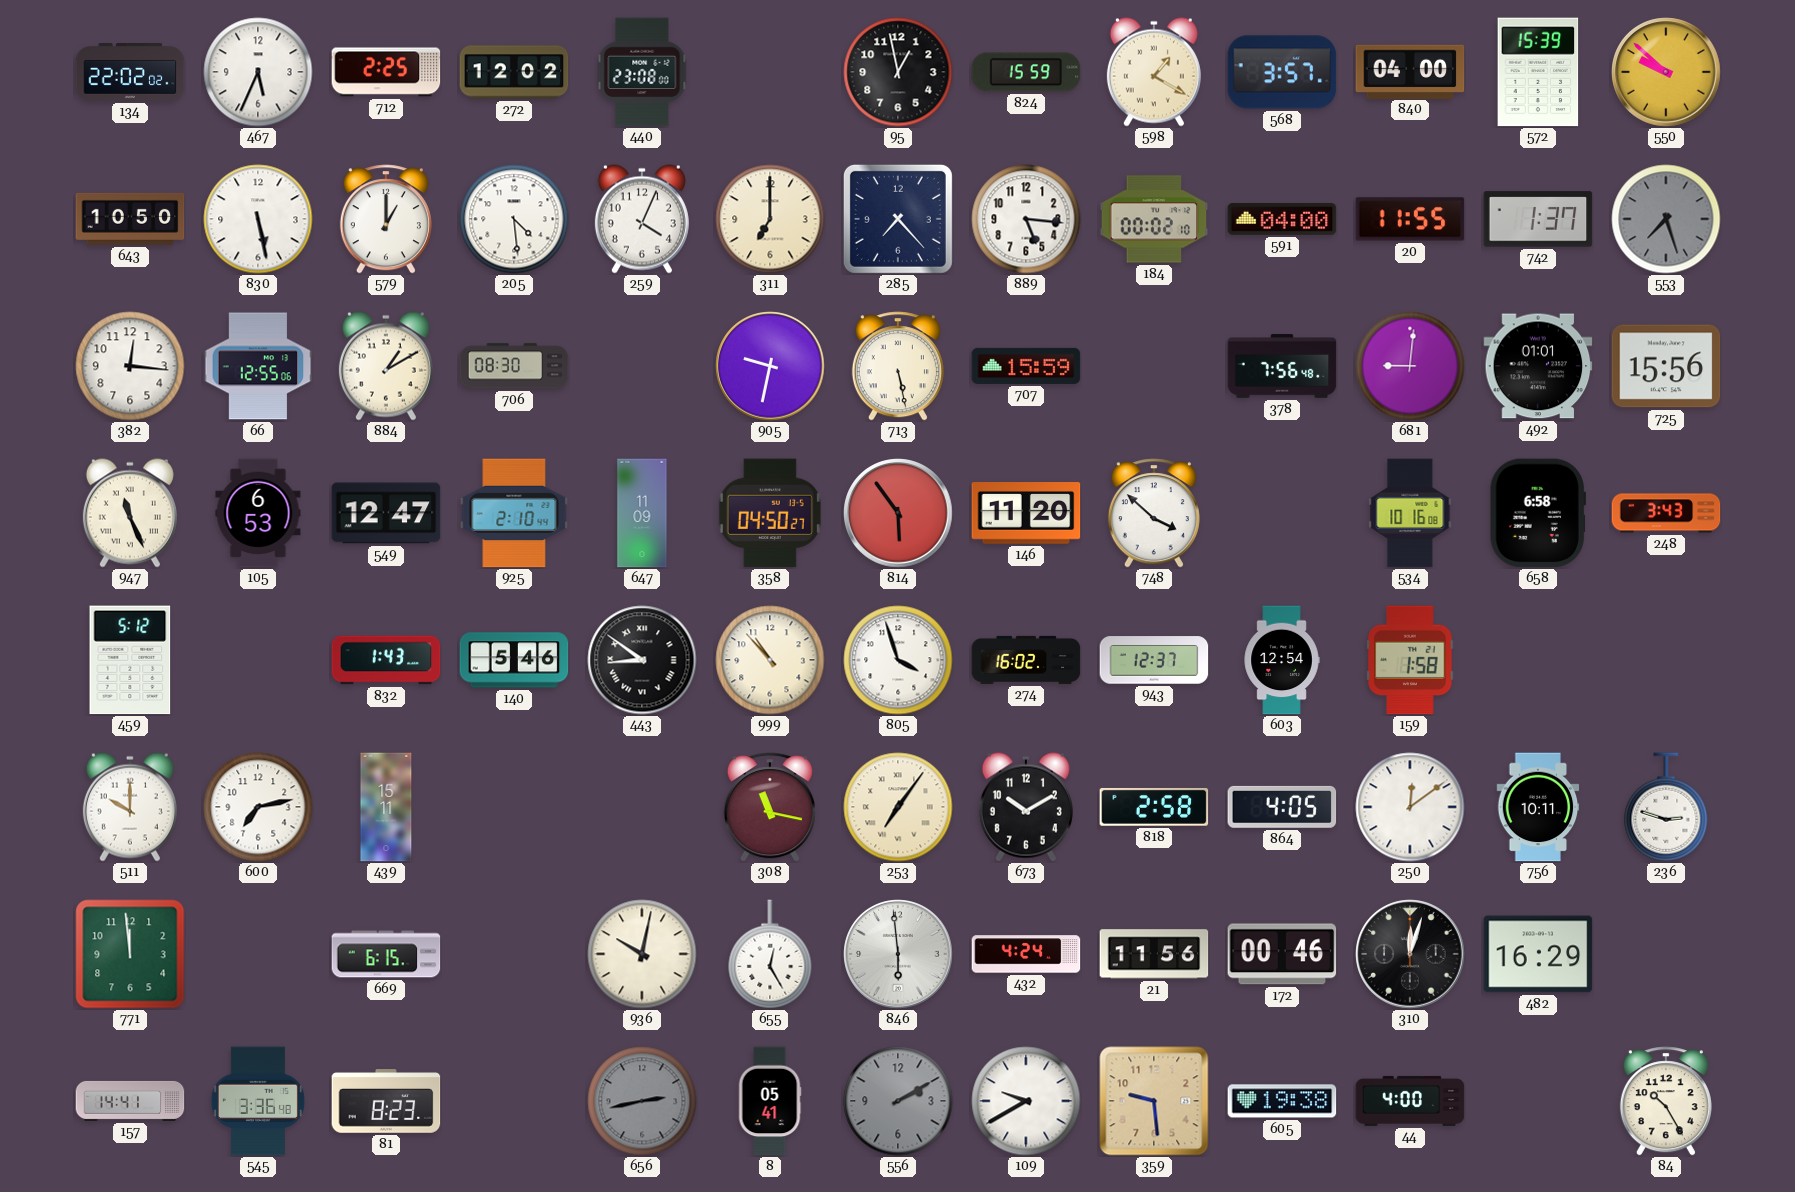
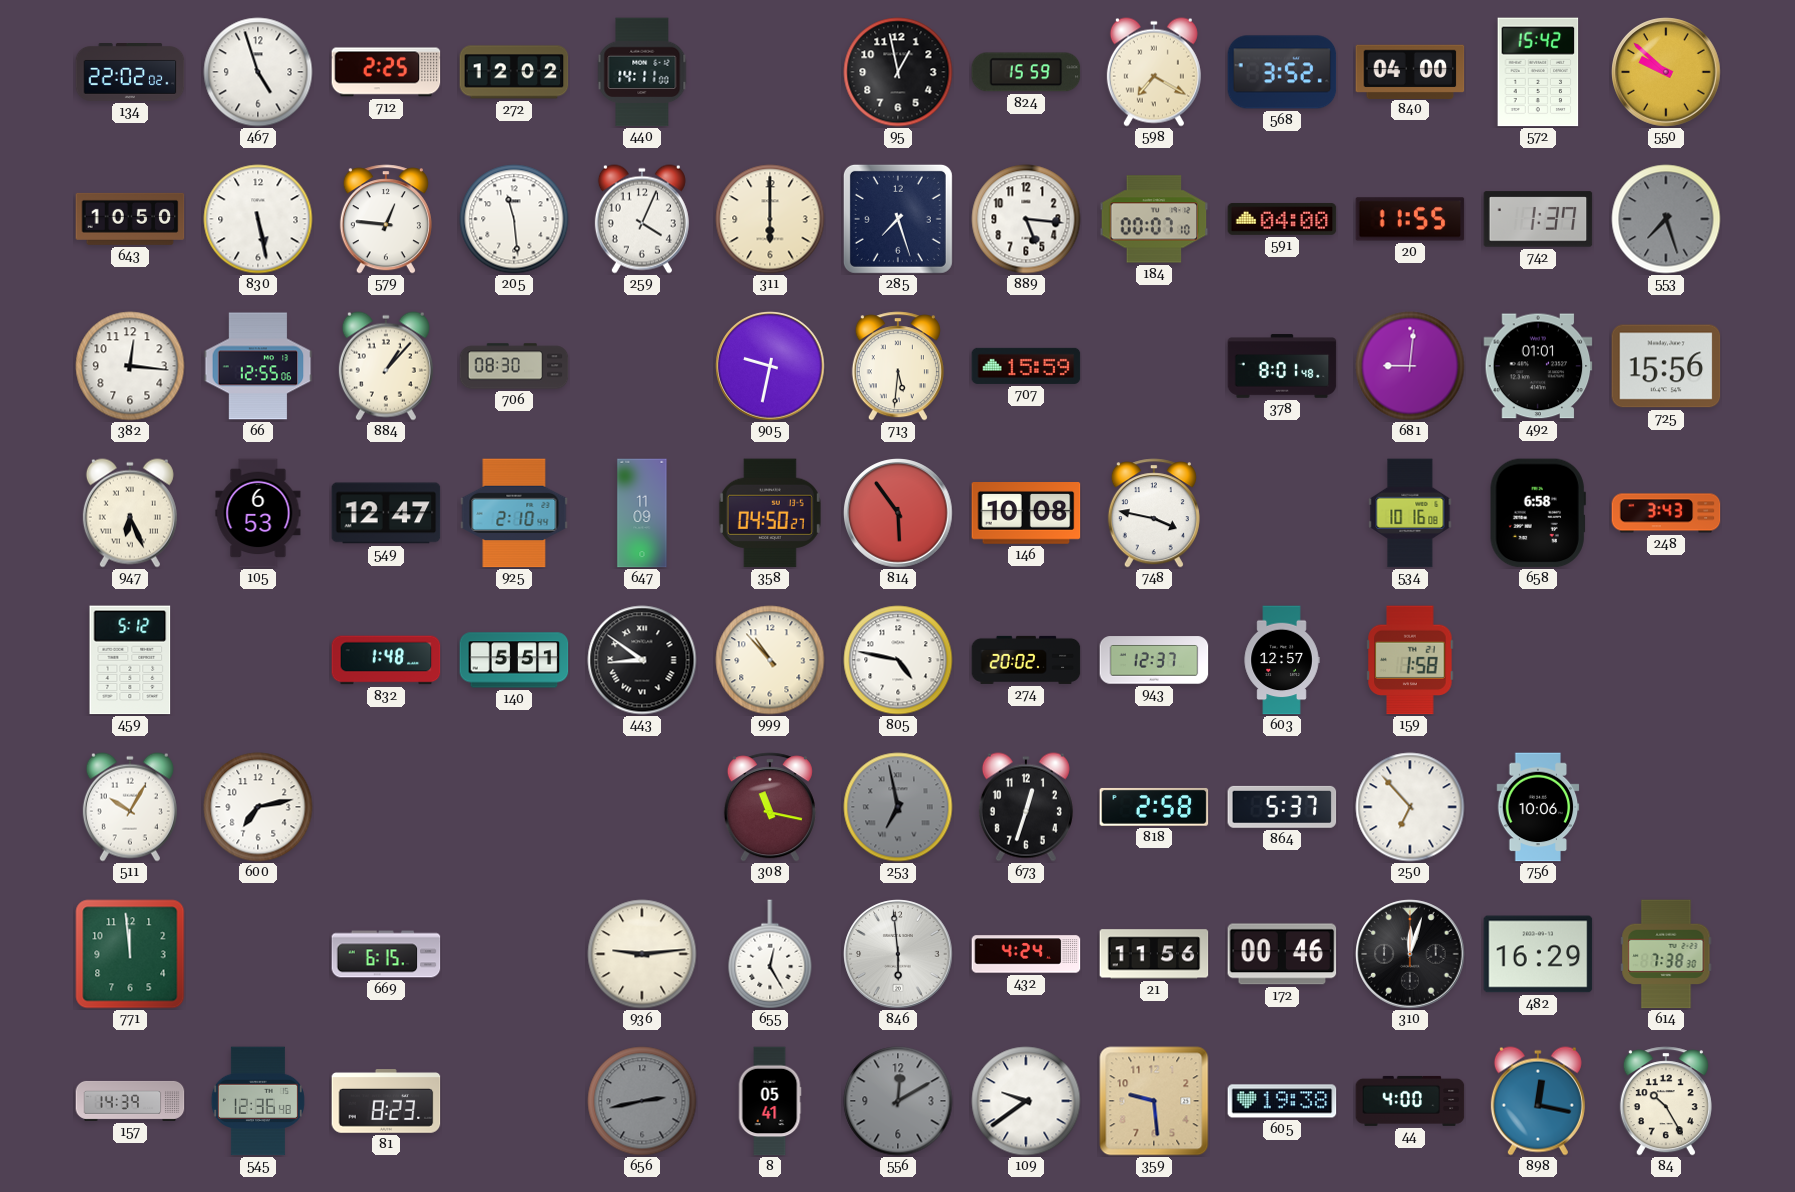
467: 5:34 -> 4:57 (258, 72)
440: 23:08 -> 14:11 (642, 72)
598: 1:20 -> 7:20 (1154, 72)
568: 3:57 -> 3:52 (1282, 72)
572: 15:39 -> 15:42 (1538, 72)
579: 1:00 -> 12:46 (386, 219)
205: 4:29 -> 11:29 (514, 219)
311: 7:00 -> 6:00 (770, 219)
285: 7:23 -> 7:27 (898, 219)
184: 00:02 -> 00:07 (1154, 219)
884: 1:10 -> 1:07 (386, 366)
713: 5:28 -> 5:31 (898, 366)
378: 7:56 -> 8:01 (1282, 366)
947: 11:26 -> 6:26 (130, 513)
146: 11:20 -> 10:08 (1026, 514)
748: 3:52 -> 3:47 (1154, 513)
832: 1:43 -> 1:48 (386, 660)
140: 5:46 -> 5:51 (514, 660)
805: 3:57 -> 4:47 (898, 660)
274: 16:02 -> 20:02 (1026, 660)
603: 12:54 -> 12:57 (1282, 660)
511: 10:00 -> 10:05 (130, 807)
439: 15:11 -> none (386, 807)
253: 7:06 -> 6:58 (898, 807)
253 dial: cream -> grey (898, 807)
673: 10:10 -> 12:33 (1026, 807)
864: 4:05 -> 5:37 (1282, 807)
250: 12:09 -> 6:53 (1410, 807)
756: 10:11 -> 10:06 (1538, 807)
236: 2:48 -> none (1666, 807)
936: 10:02 -> 9:14 (642, 954)
614: none -> 7:38 (1666, 954)
157: 14:41 -> 14:39 (130, 1101)
545: 3:36 -> 12:36 (258, 1101)
556: 2:10 -> 12:10 (898, 1101)
109: 9:40 -> 9:39 (1026, 1101)
898: none -> 12:17 (1538, 1101)
